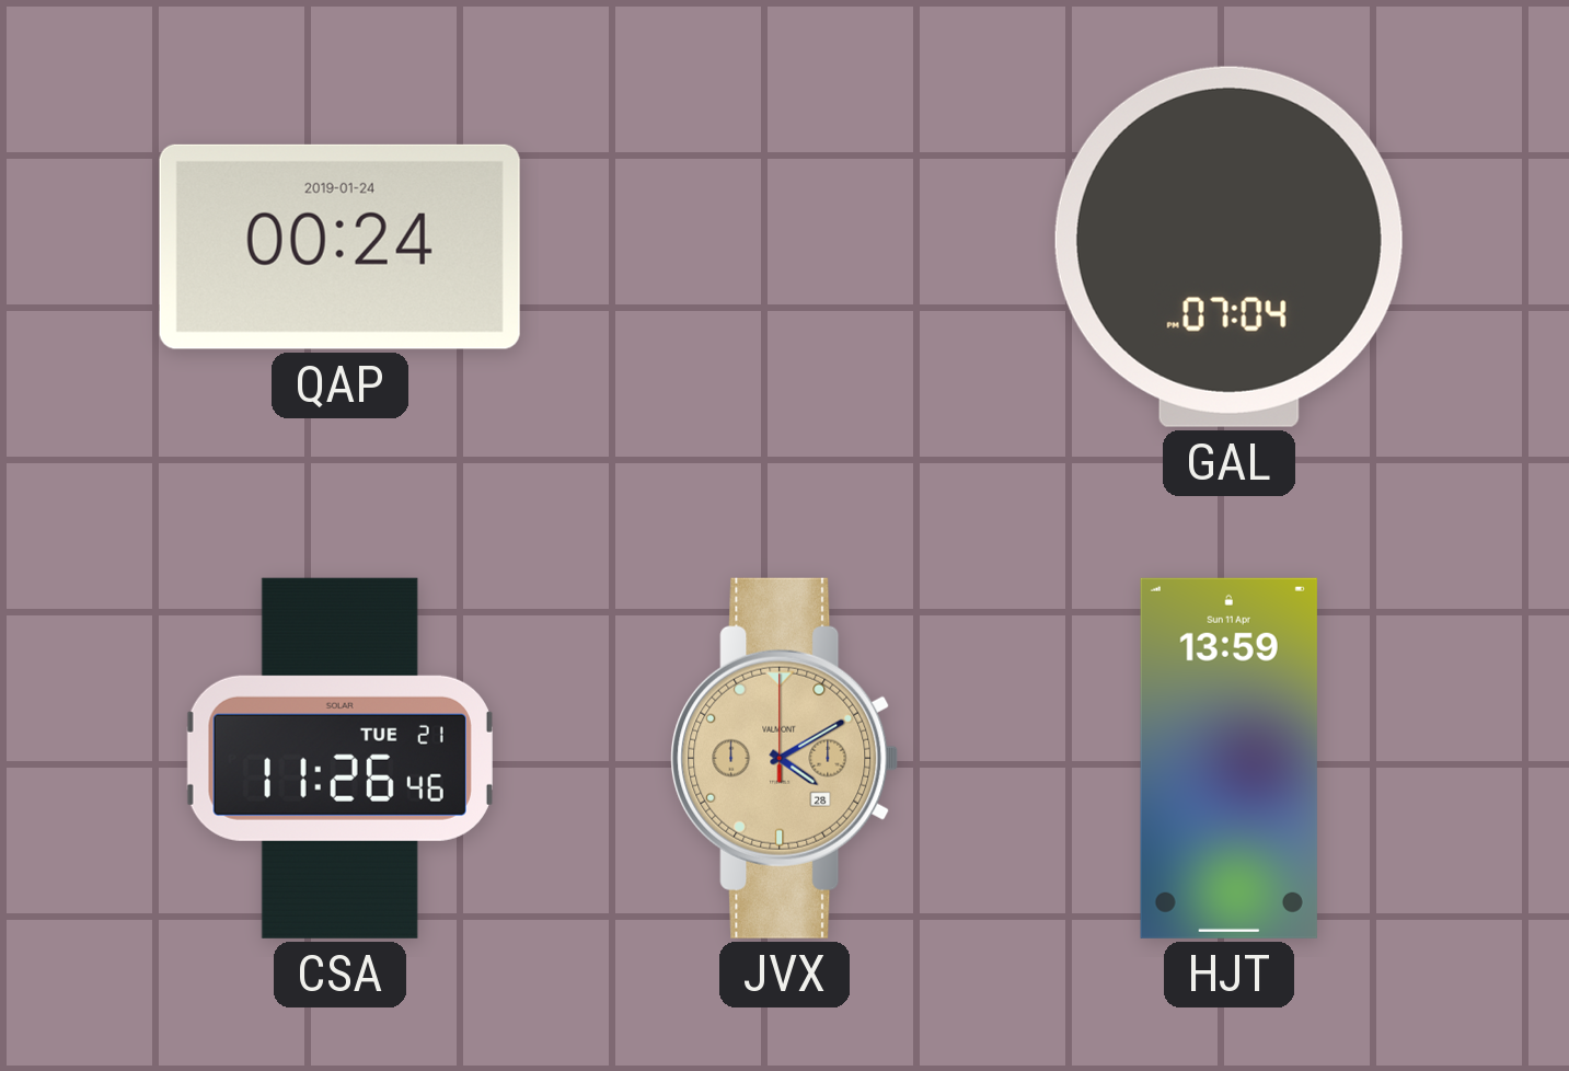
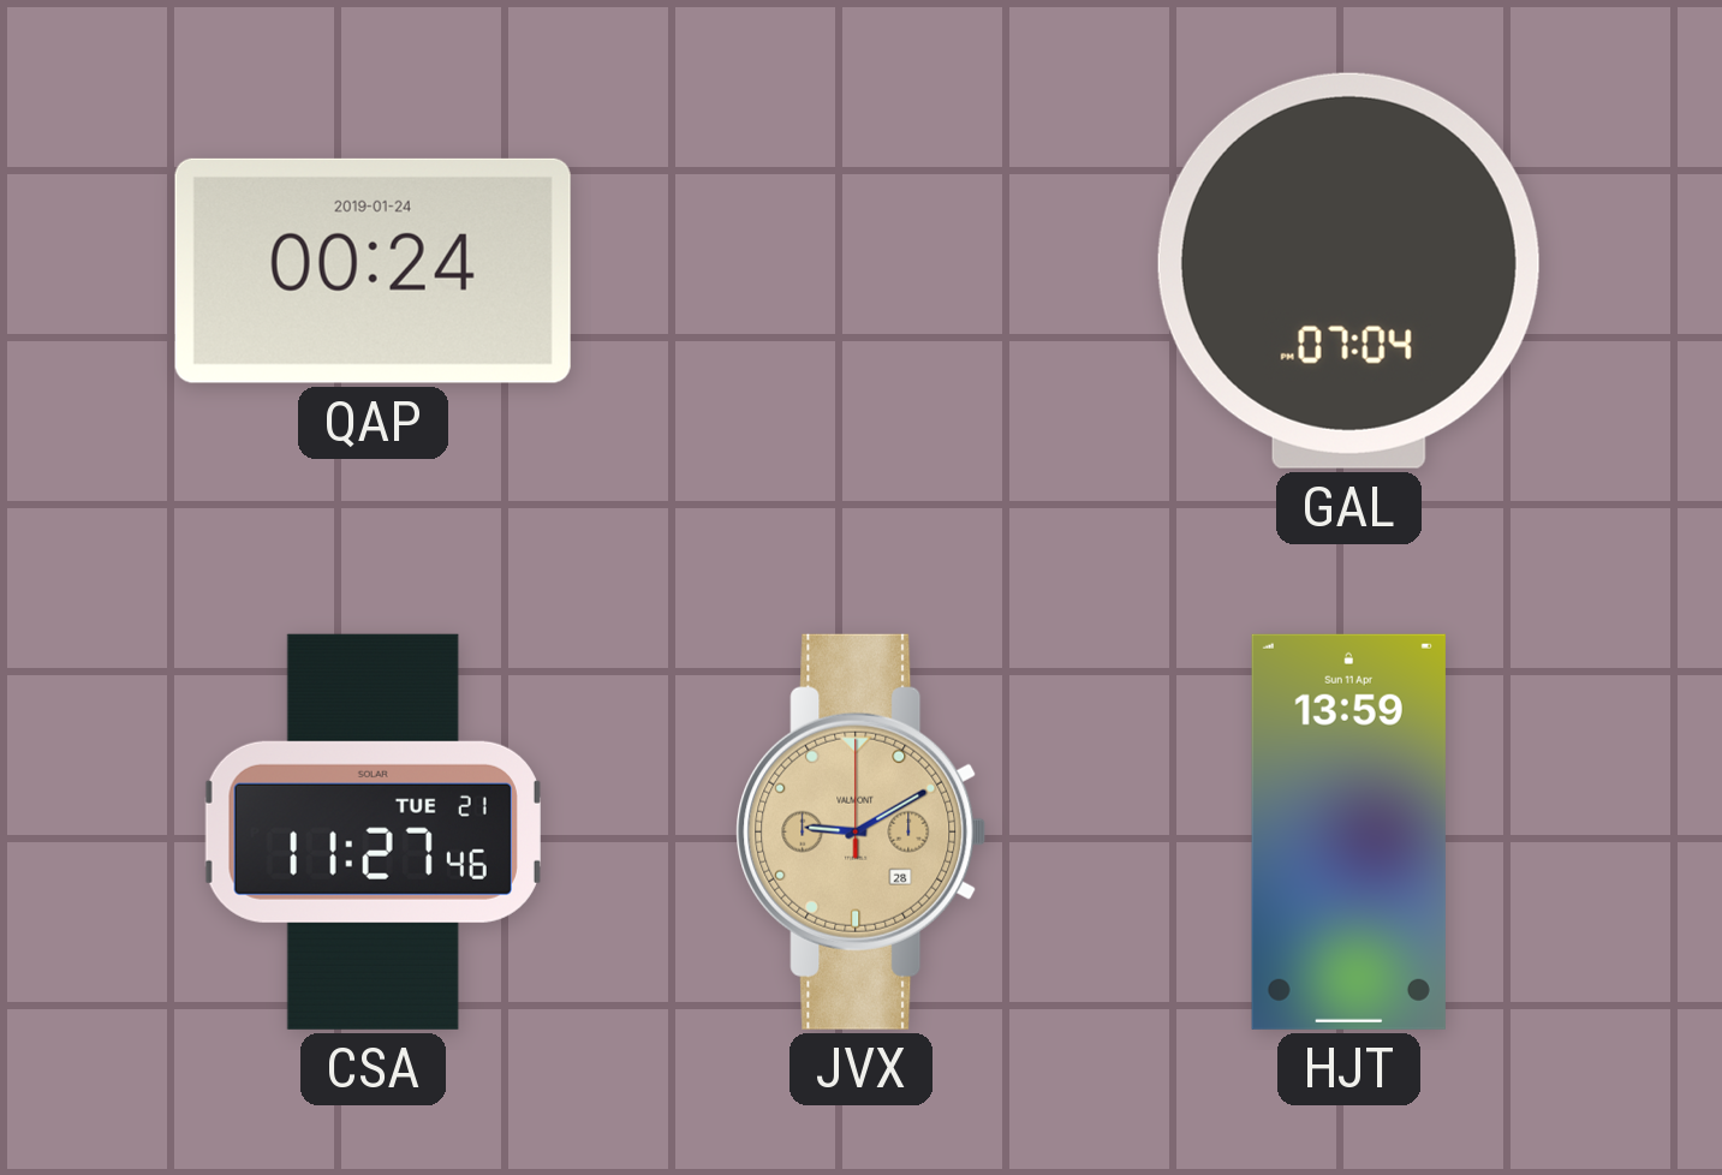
CSA: 11:26 -> 11:27 (373, 831)
JVX: 4:10 -> 9:10 (862, 831)
